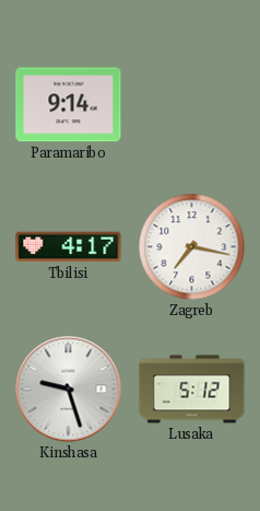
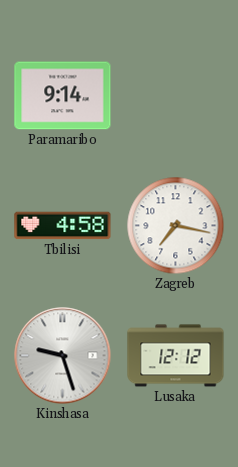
Tbilisi: 4:17 -> 4:58 (63, 226)
Lusaka: 5:12 -> 12:12 (176, 356)
